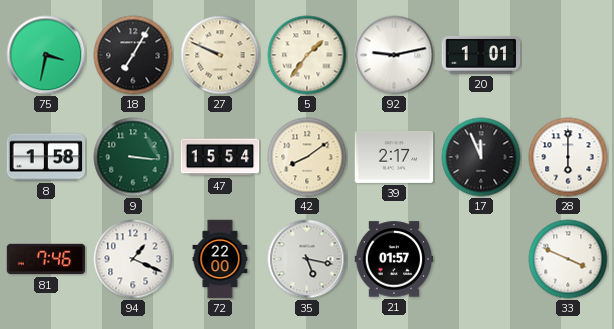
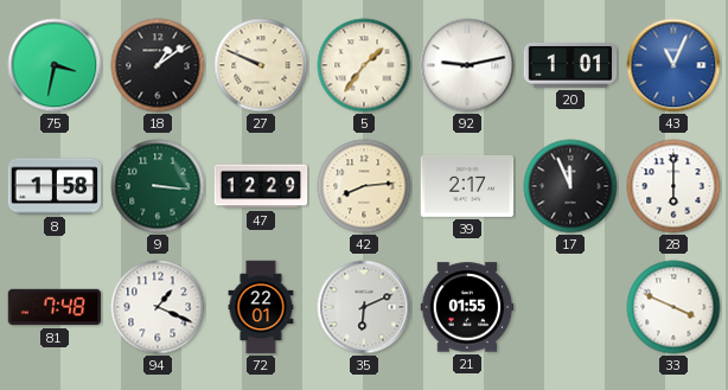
18: 7:05 -> 1:09 (158, 65)
43: none -> 11:04 (673, 65)
47: 15:54 -> 12:29 (261, 186)
42: 8:09 -> 8:14 (364, 186)
81: 7:46 -> 7:48 (55, 307)
72: 22:00 -> 22:01 (261, 307)
35: 5:17 -> 6:11 (364, 307)
21: 01:57 -> 01:55 (467, 307)
